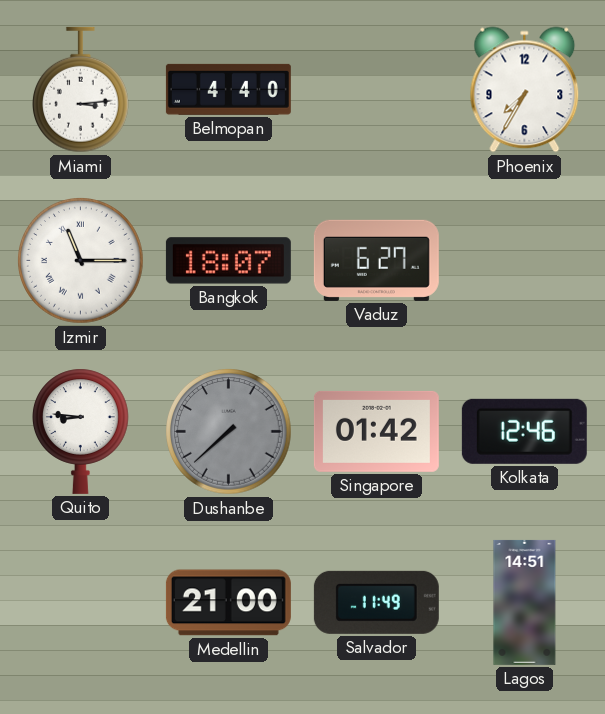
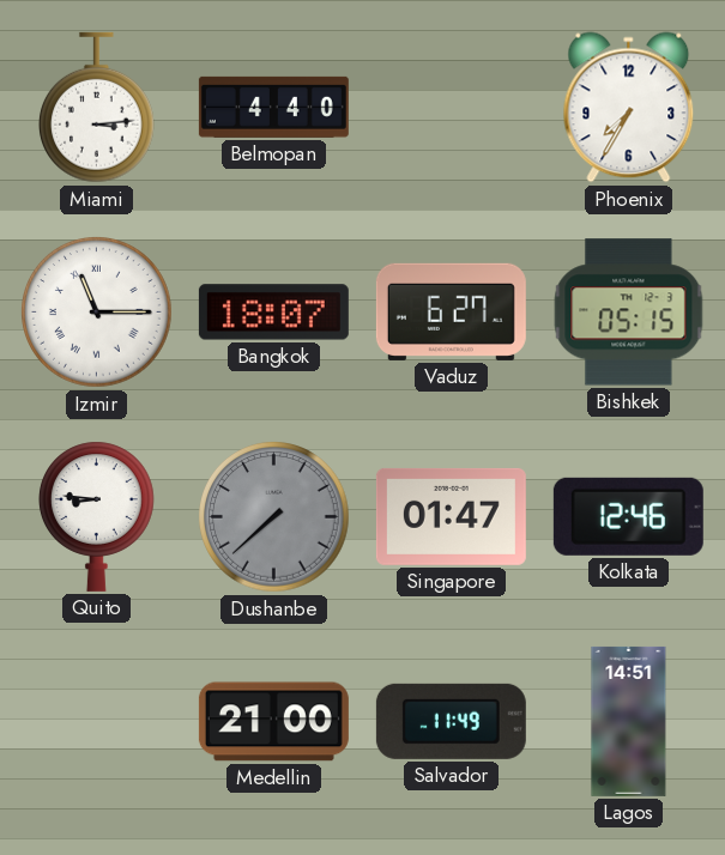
Bishkek: none -> 05:15 (629, 313)
Singapore: 01:42 -> 01:47 (451, 516)
